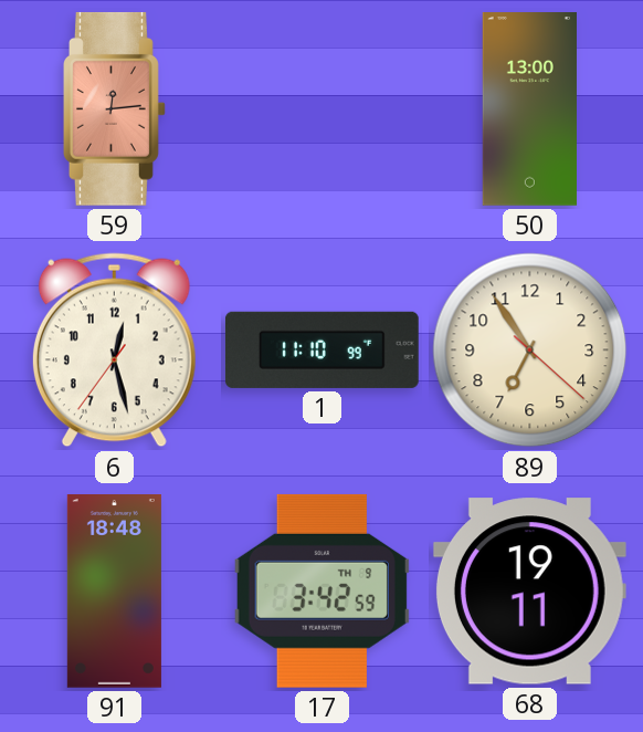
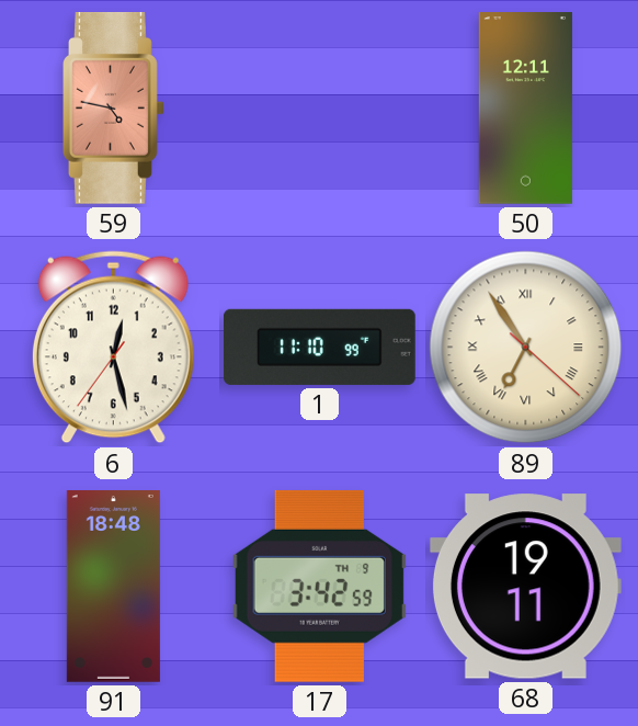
59: 12:14 -> 4:47 (114, 107)
50: 13:00 -> 12:11 (525, 109)
89 numerals: Arabic -> Roman (526, 348)
